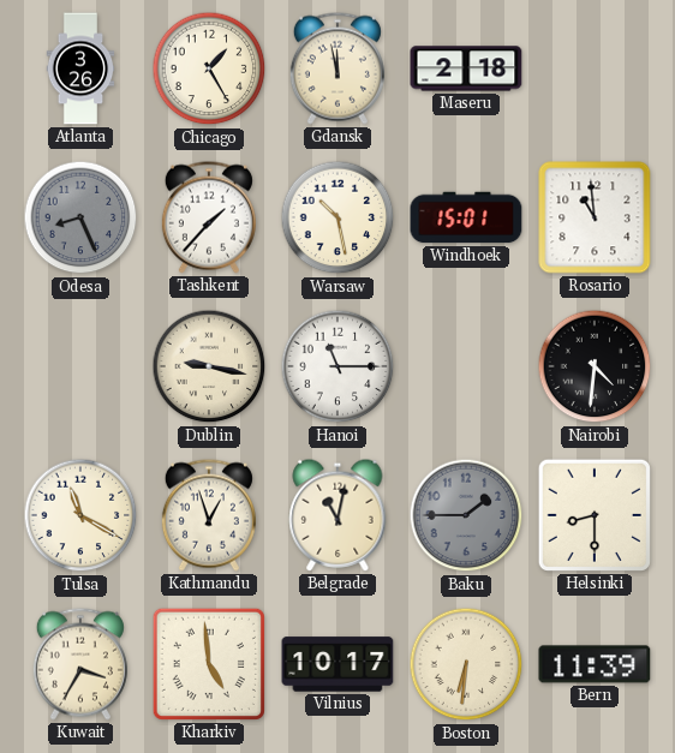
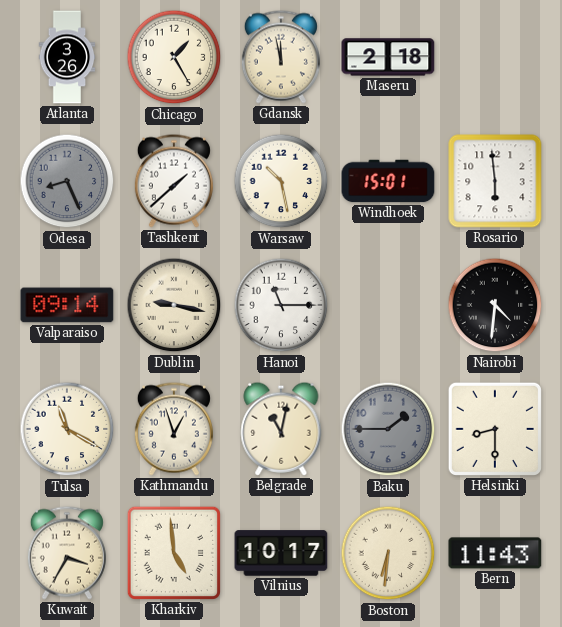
Tashkent: 1:37 -> 1:38 (174, 181)
Rosario: 10:59 -> 5:59 (495, 181)
Valparaiso: none -> 09:14 (67, 305)
Bern: 11:39 -> 11:43 (495, 553)
